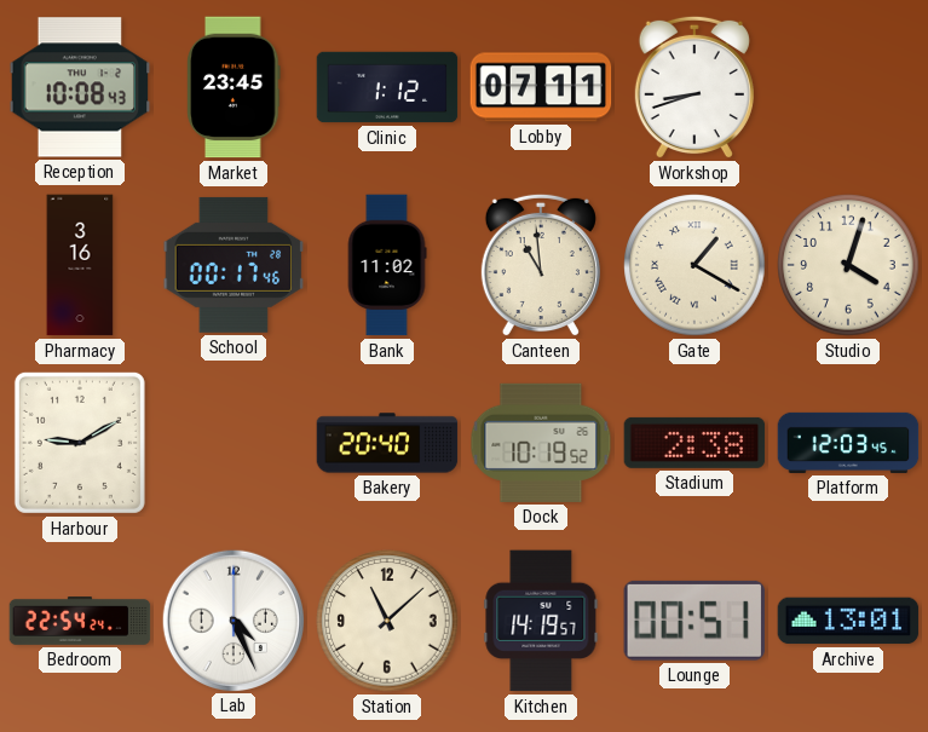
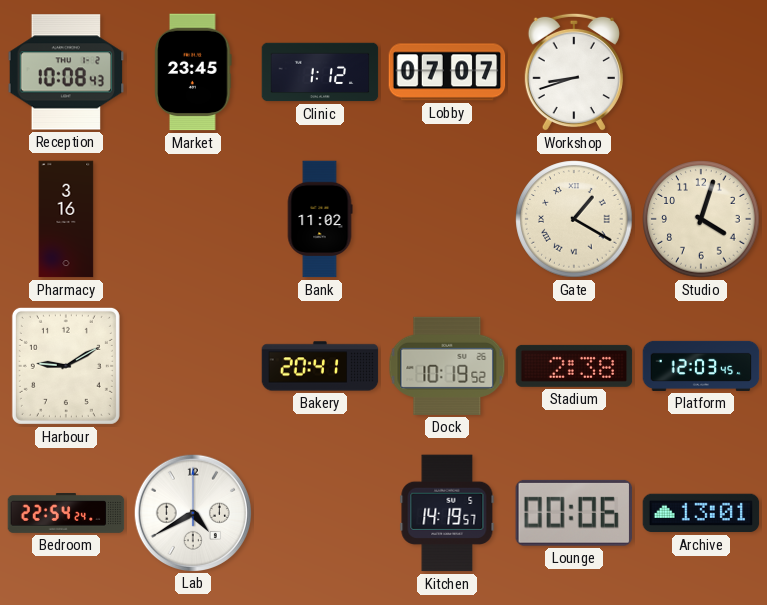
Lobby: 07:11 -> 07:07 (447, 72)
School: 00:17 -> none (234, 265)
Canteen: 10:59 -> none (541, 265)
Bakery: 20:40 -> 20:41 (320, 366)
Lab: 4:26 -> 4:40 (192, 512)
Station: 11:08 -> none (387, 621)
Lounge: 00:51 -> 00:06 (574, 513)
